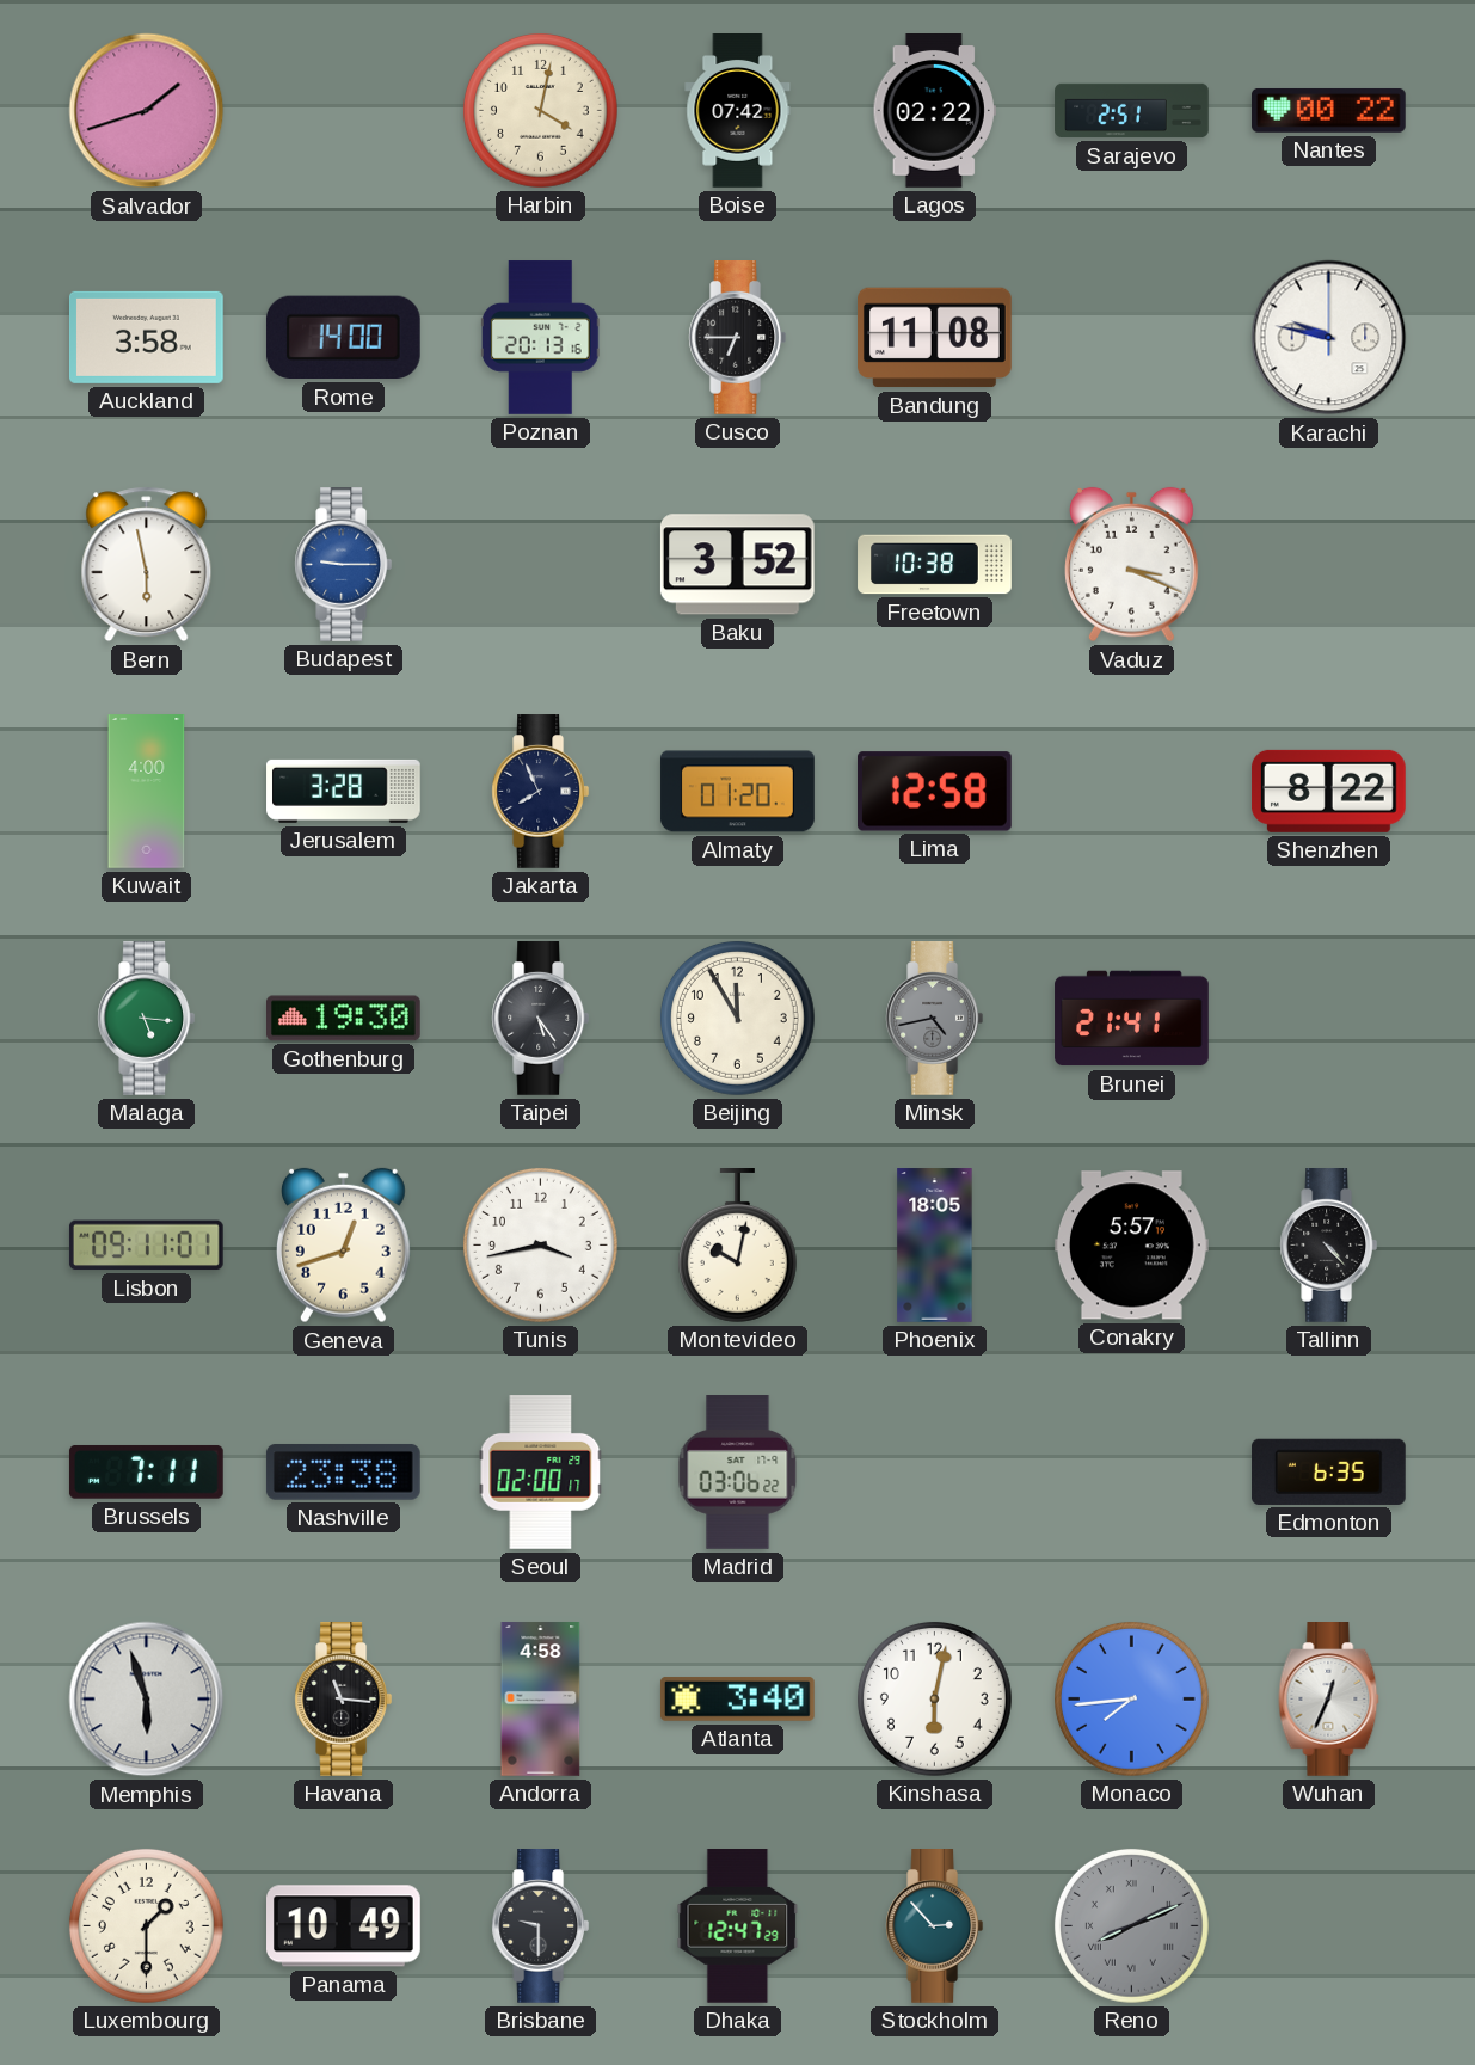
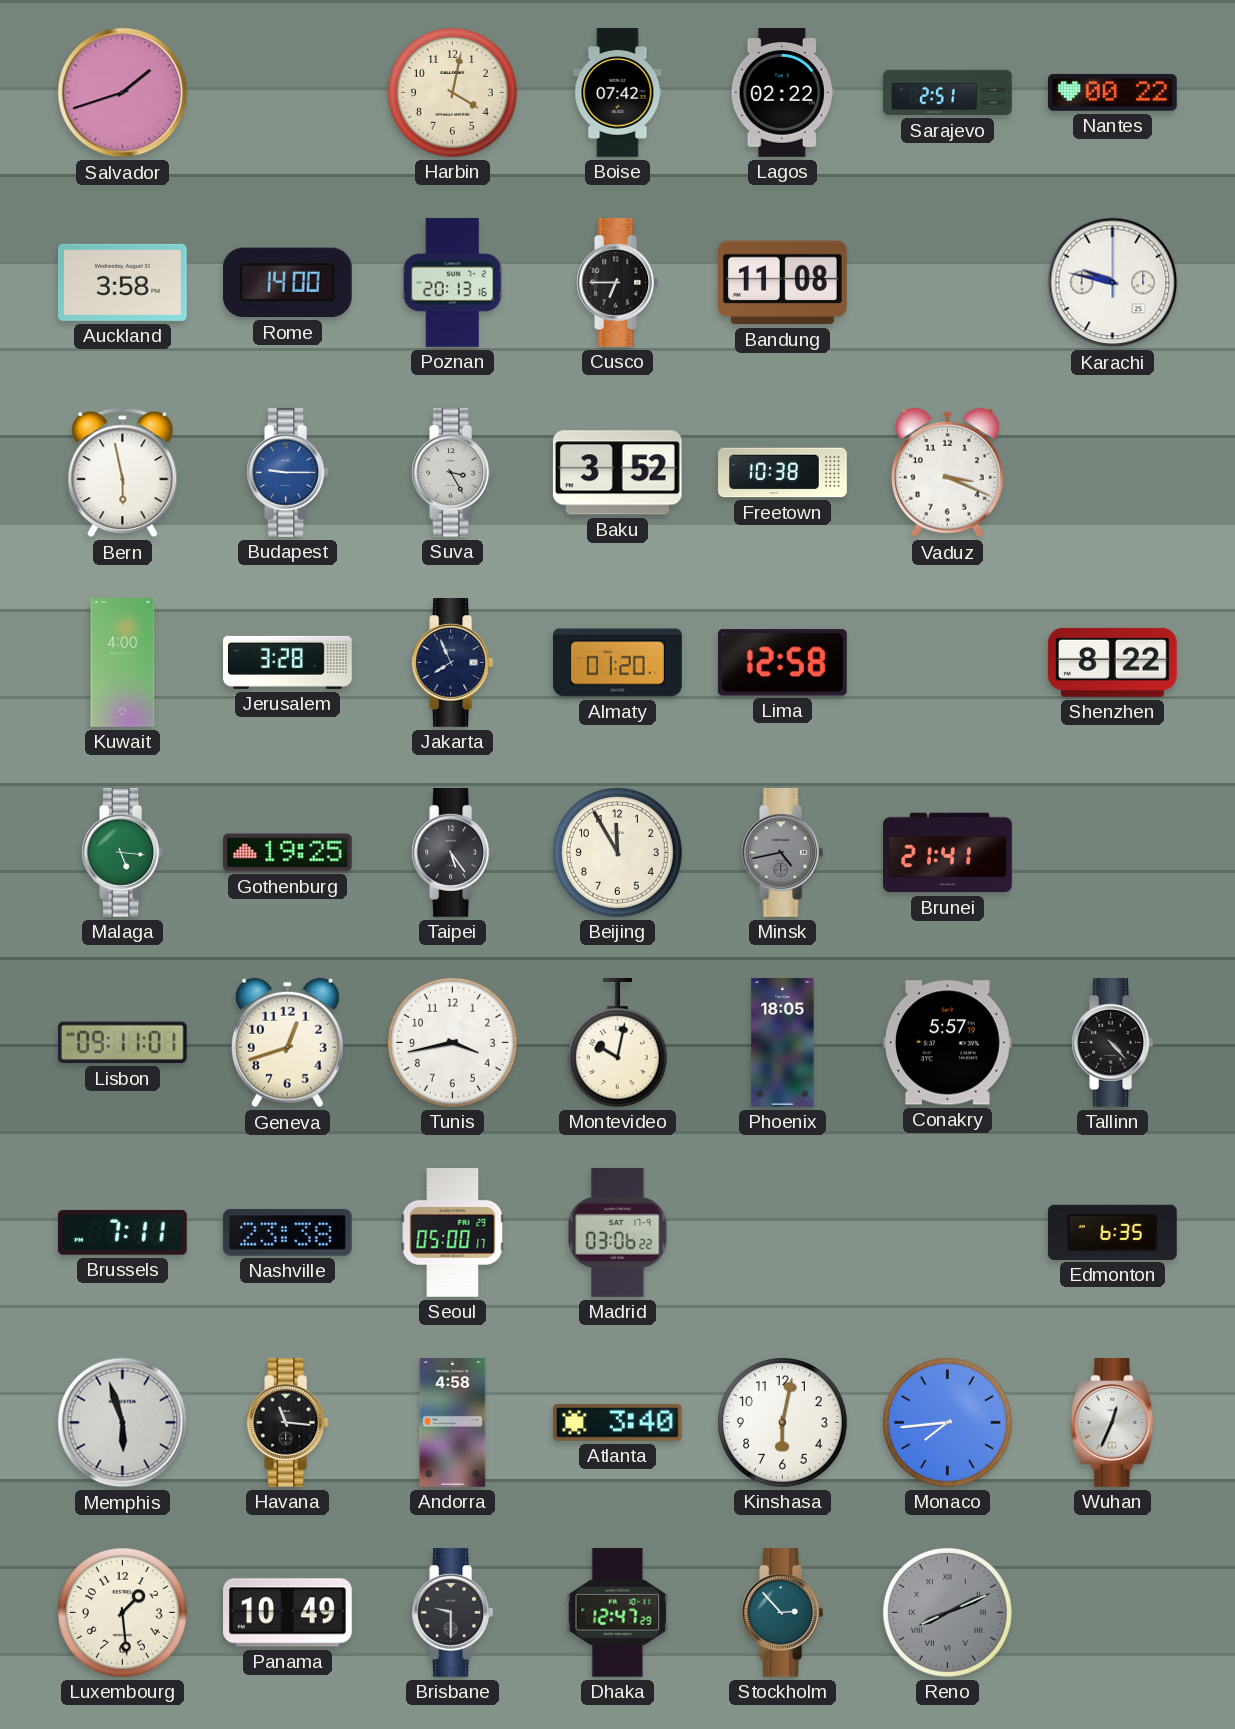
Suva: none -> 3:25 (453, 473)
Gothenburg: 19:30 -> 19:25 (288, 853)
Seoul: 02:00 -> 05:00 (453, 1233)
Luxembourg: 1:30 -> 1:29 (122, 1612)
